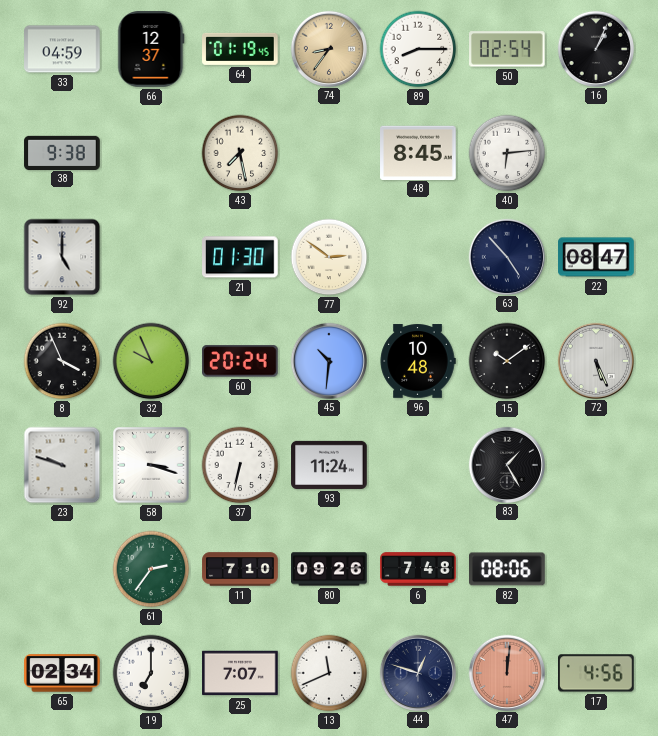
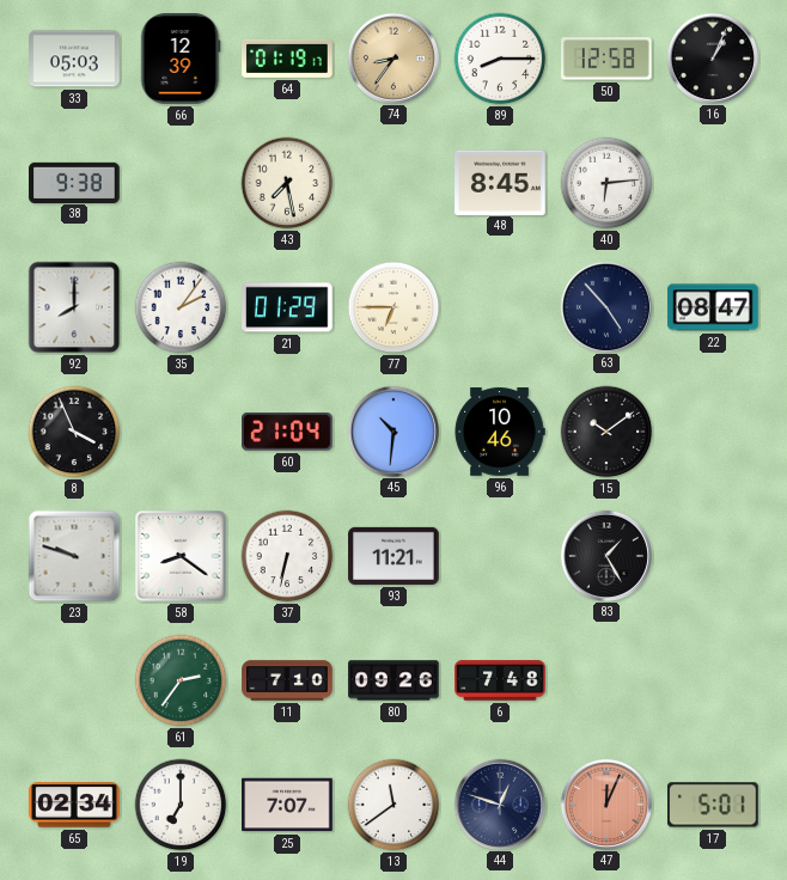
33: 04:59 -> 05:03 (74, 59)
66: 12:37 -> 12:39 (181, 59)
64: 01:19:45 -> 01:19:17 (287, 59)
50: 02:54 -> 12:58 (608, 59)
92: 5:00 -> 8:00 (74, 307)
35: none -> 2:06 (181, 307)
21: 01:30 -> 01:29 (288, 307)
77: 2:51 -> 6:45 (393, 307)
32: 9:56 -> none (151, 361)
60: 20:24 -> 21:04 (288, 432)
96: 10:48 -> 10:46 (500, 432)
72: 5:26 -> none (595, 360)
58: 3:18 -> 8:21 (182, 557)
93: 11:24 -> 11:21 (393, 556)
82: 08:06 -> none (508, 569)
13: 11:41 -> 11:39 (393, 805)
47: 12:01 -> 12:04 (605, 803)
17: 4:56 -> 5:01 (714, 805)
